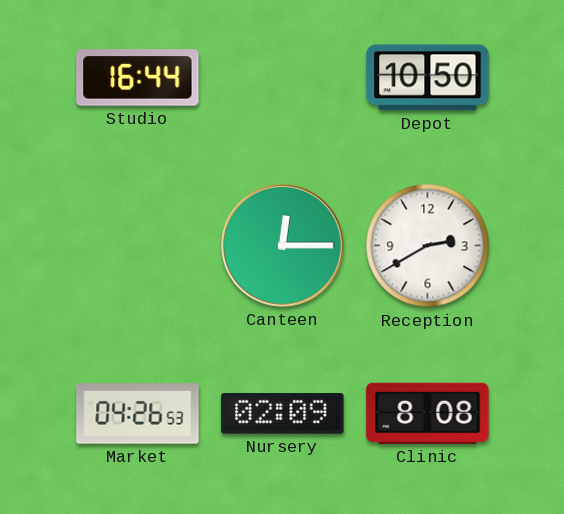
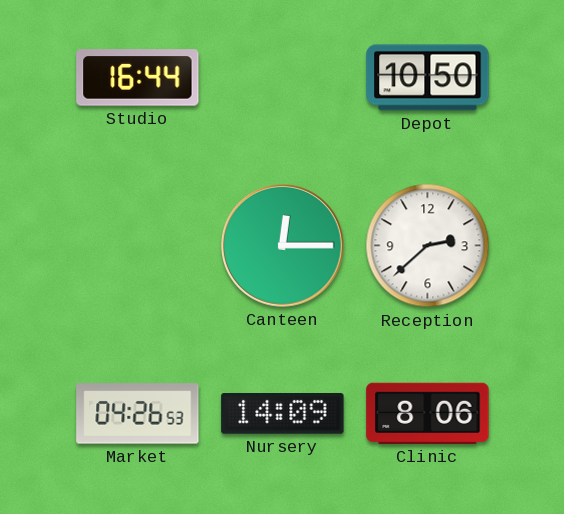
Reception: 2:40 -> 2:38 (428, 246)
Nursery: 02:09 -> 14:09 (283, 414)
Clinic: 8:08 -> 8:06 (428, 413)
